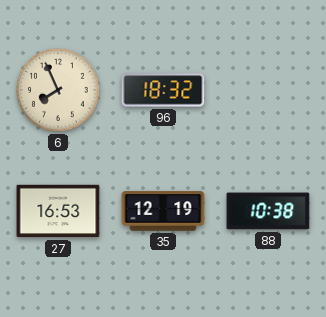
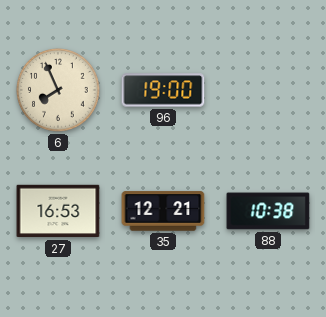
96: 18:32 -> 19:00 (163, 90)
35: 12:19 -> 12:21 (163, 211)
